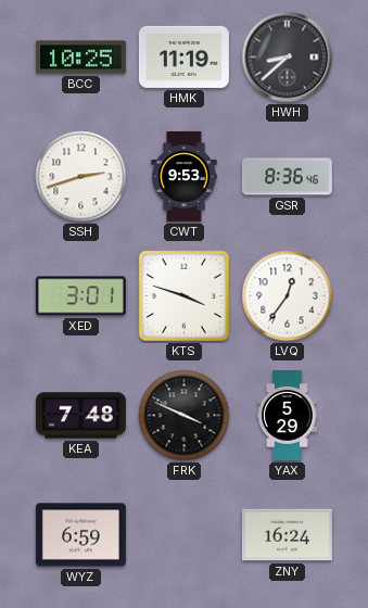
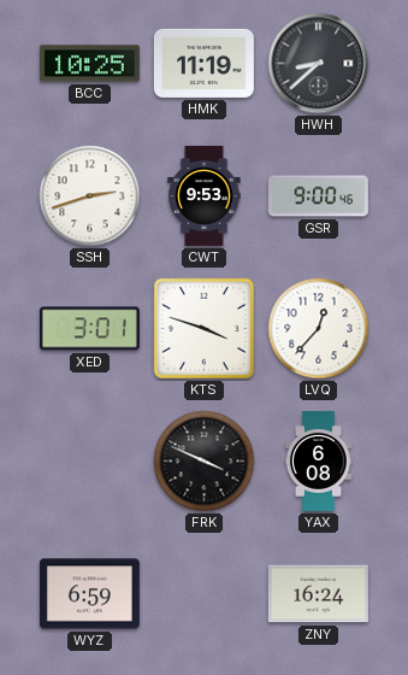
GSR: 8:36 -> 9:00 (318, 196)
LVQ: 12:36 -> 12:37 (319, 329)
KEA: 7:48 -> none (80, 416)
YAX: 5:29 -> 6:08 (318, 460)
